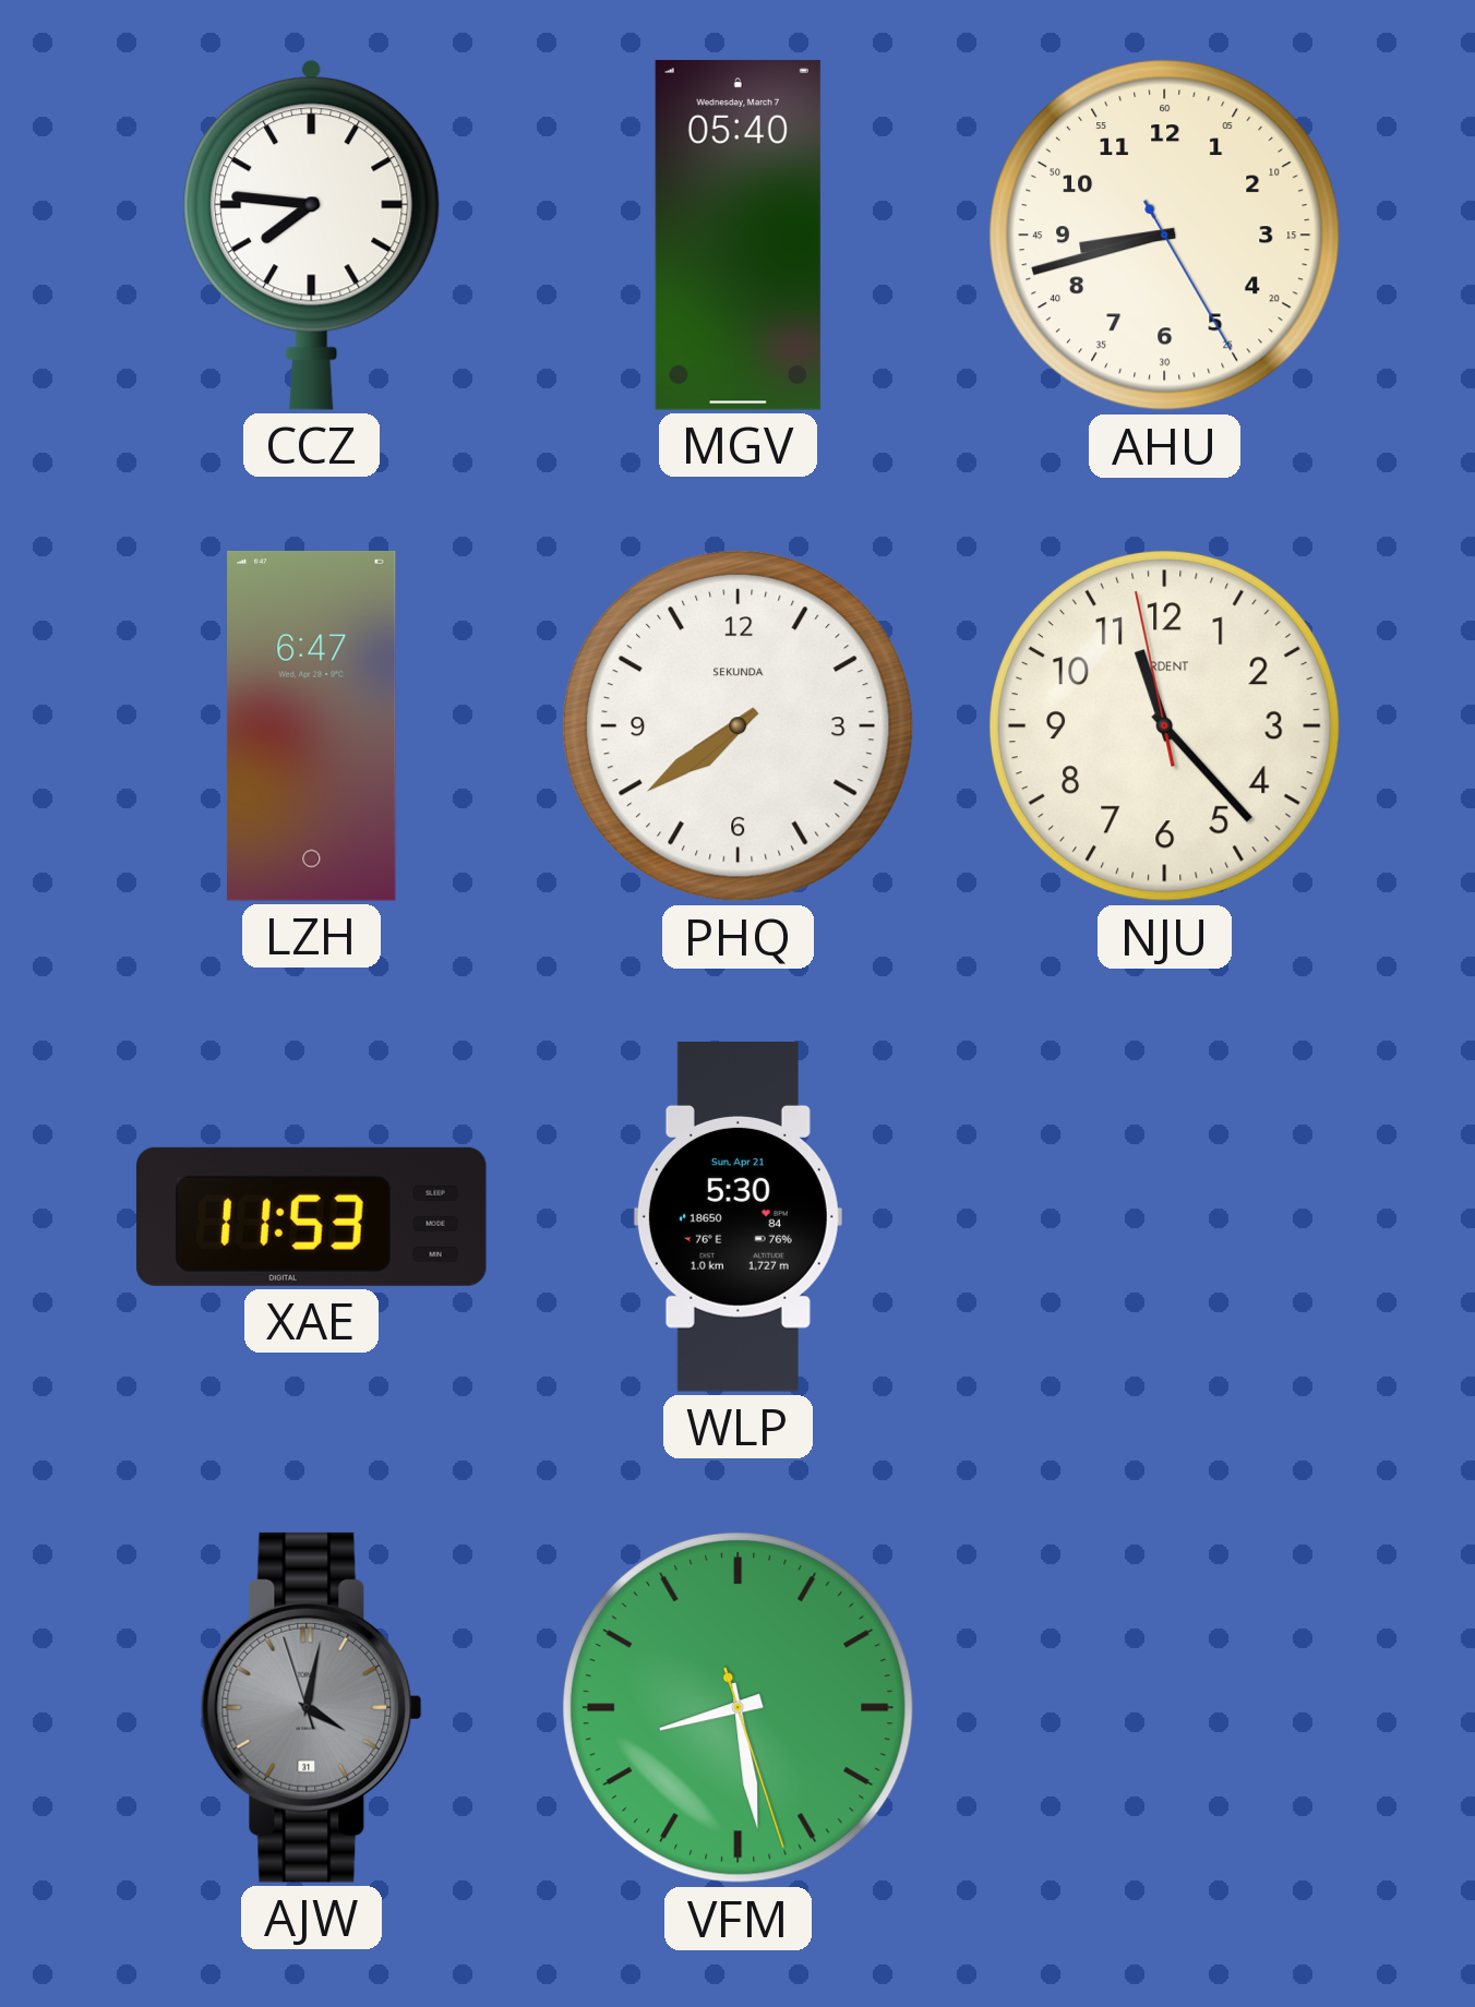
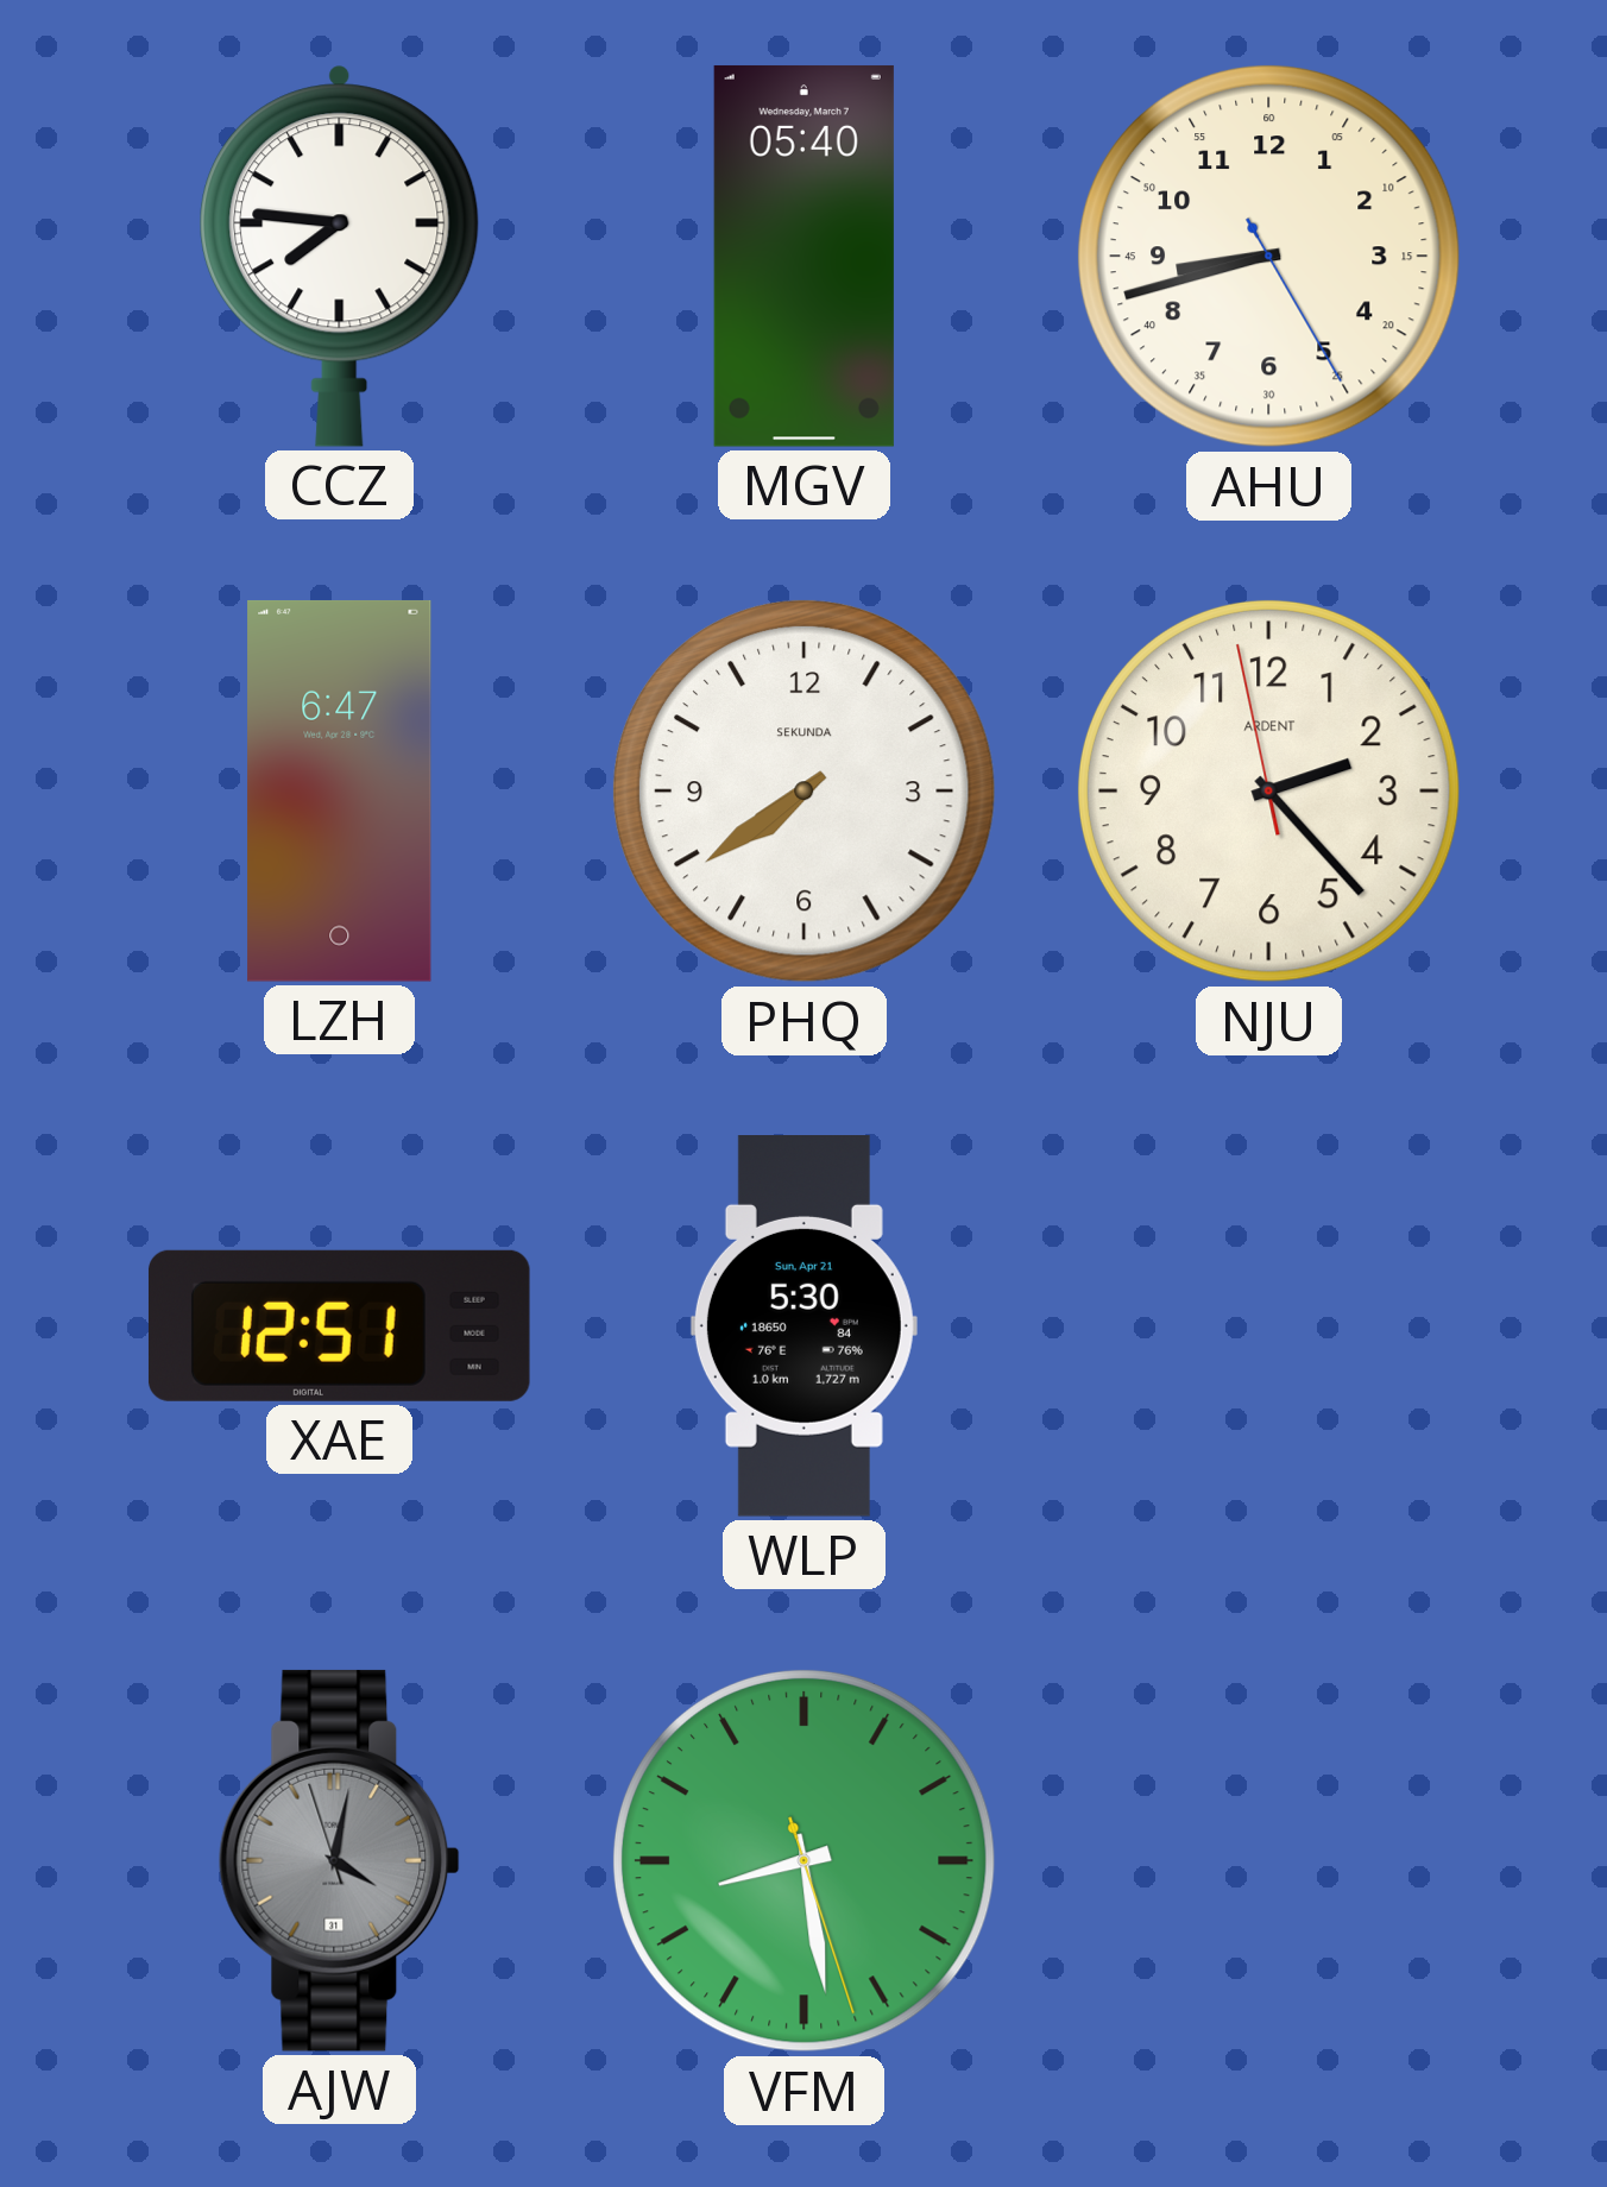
NJU: 11:22 -> 2:22 (1268, 790)
XAE: 11:53 -> 12:51 (339, 1325)
